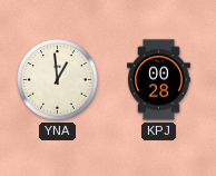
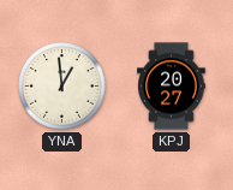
KPJ: 00:28 -> 20:27 (172, 87)
